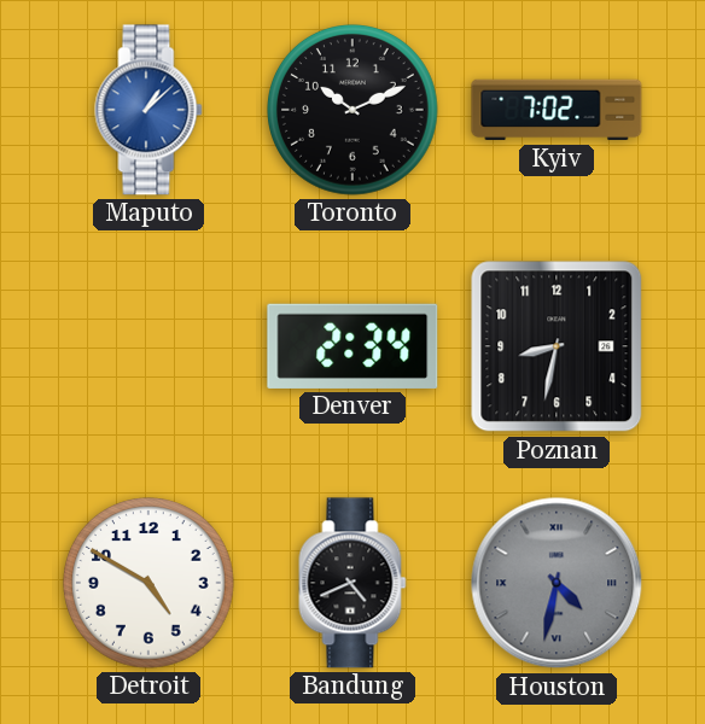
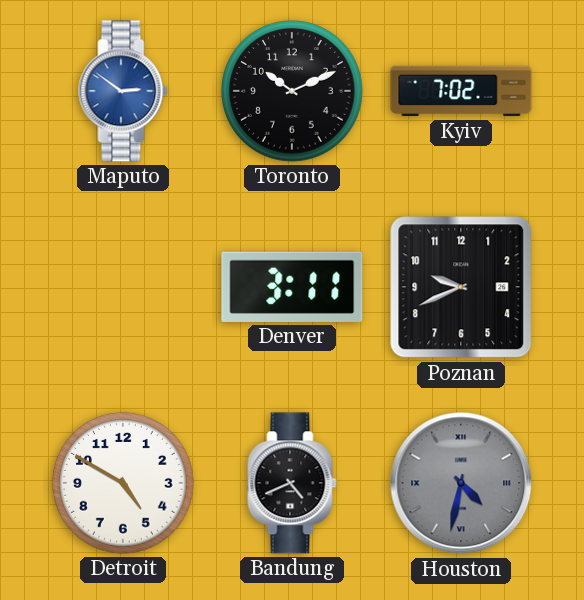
Maputo: 1:08 -> 2:51 (123, 91)
Denver: 2:34 -> 3:11 (292, 287)
Poznan: 8:32 -> 9:41 (461, 287)
